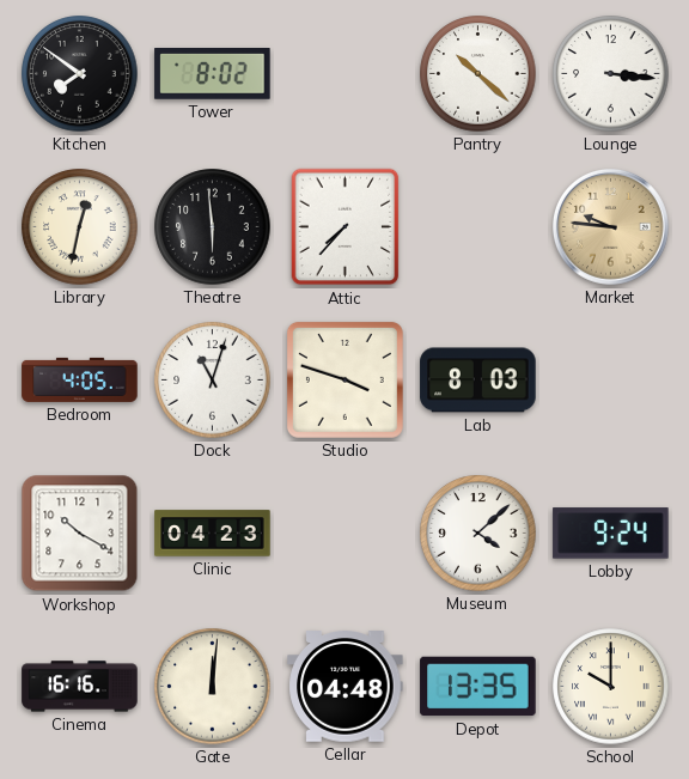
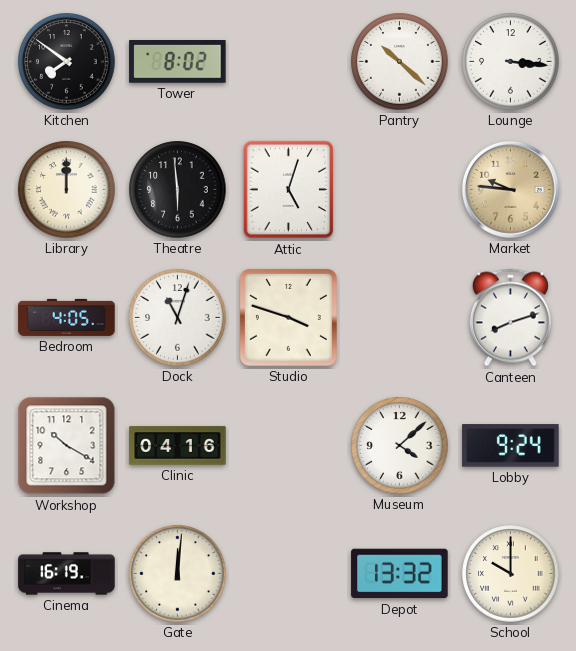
Library: 12:32 -> 12:00 (67, 190)
Attic: 7:37 -> 5:03 (289, 190)
Lab: 8:03 -> none (478, 381)
Canteen: none -> 8:12 (510, 318)
Clinic: 04:23 -> 04:16 (178, 446)
Cinema: 16:16 -> 16:19 (67, 574)
Cellar: 04:48 -> none (346, 687)
Depot: 13:35 -> 13:32 (400, 574)
